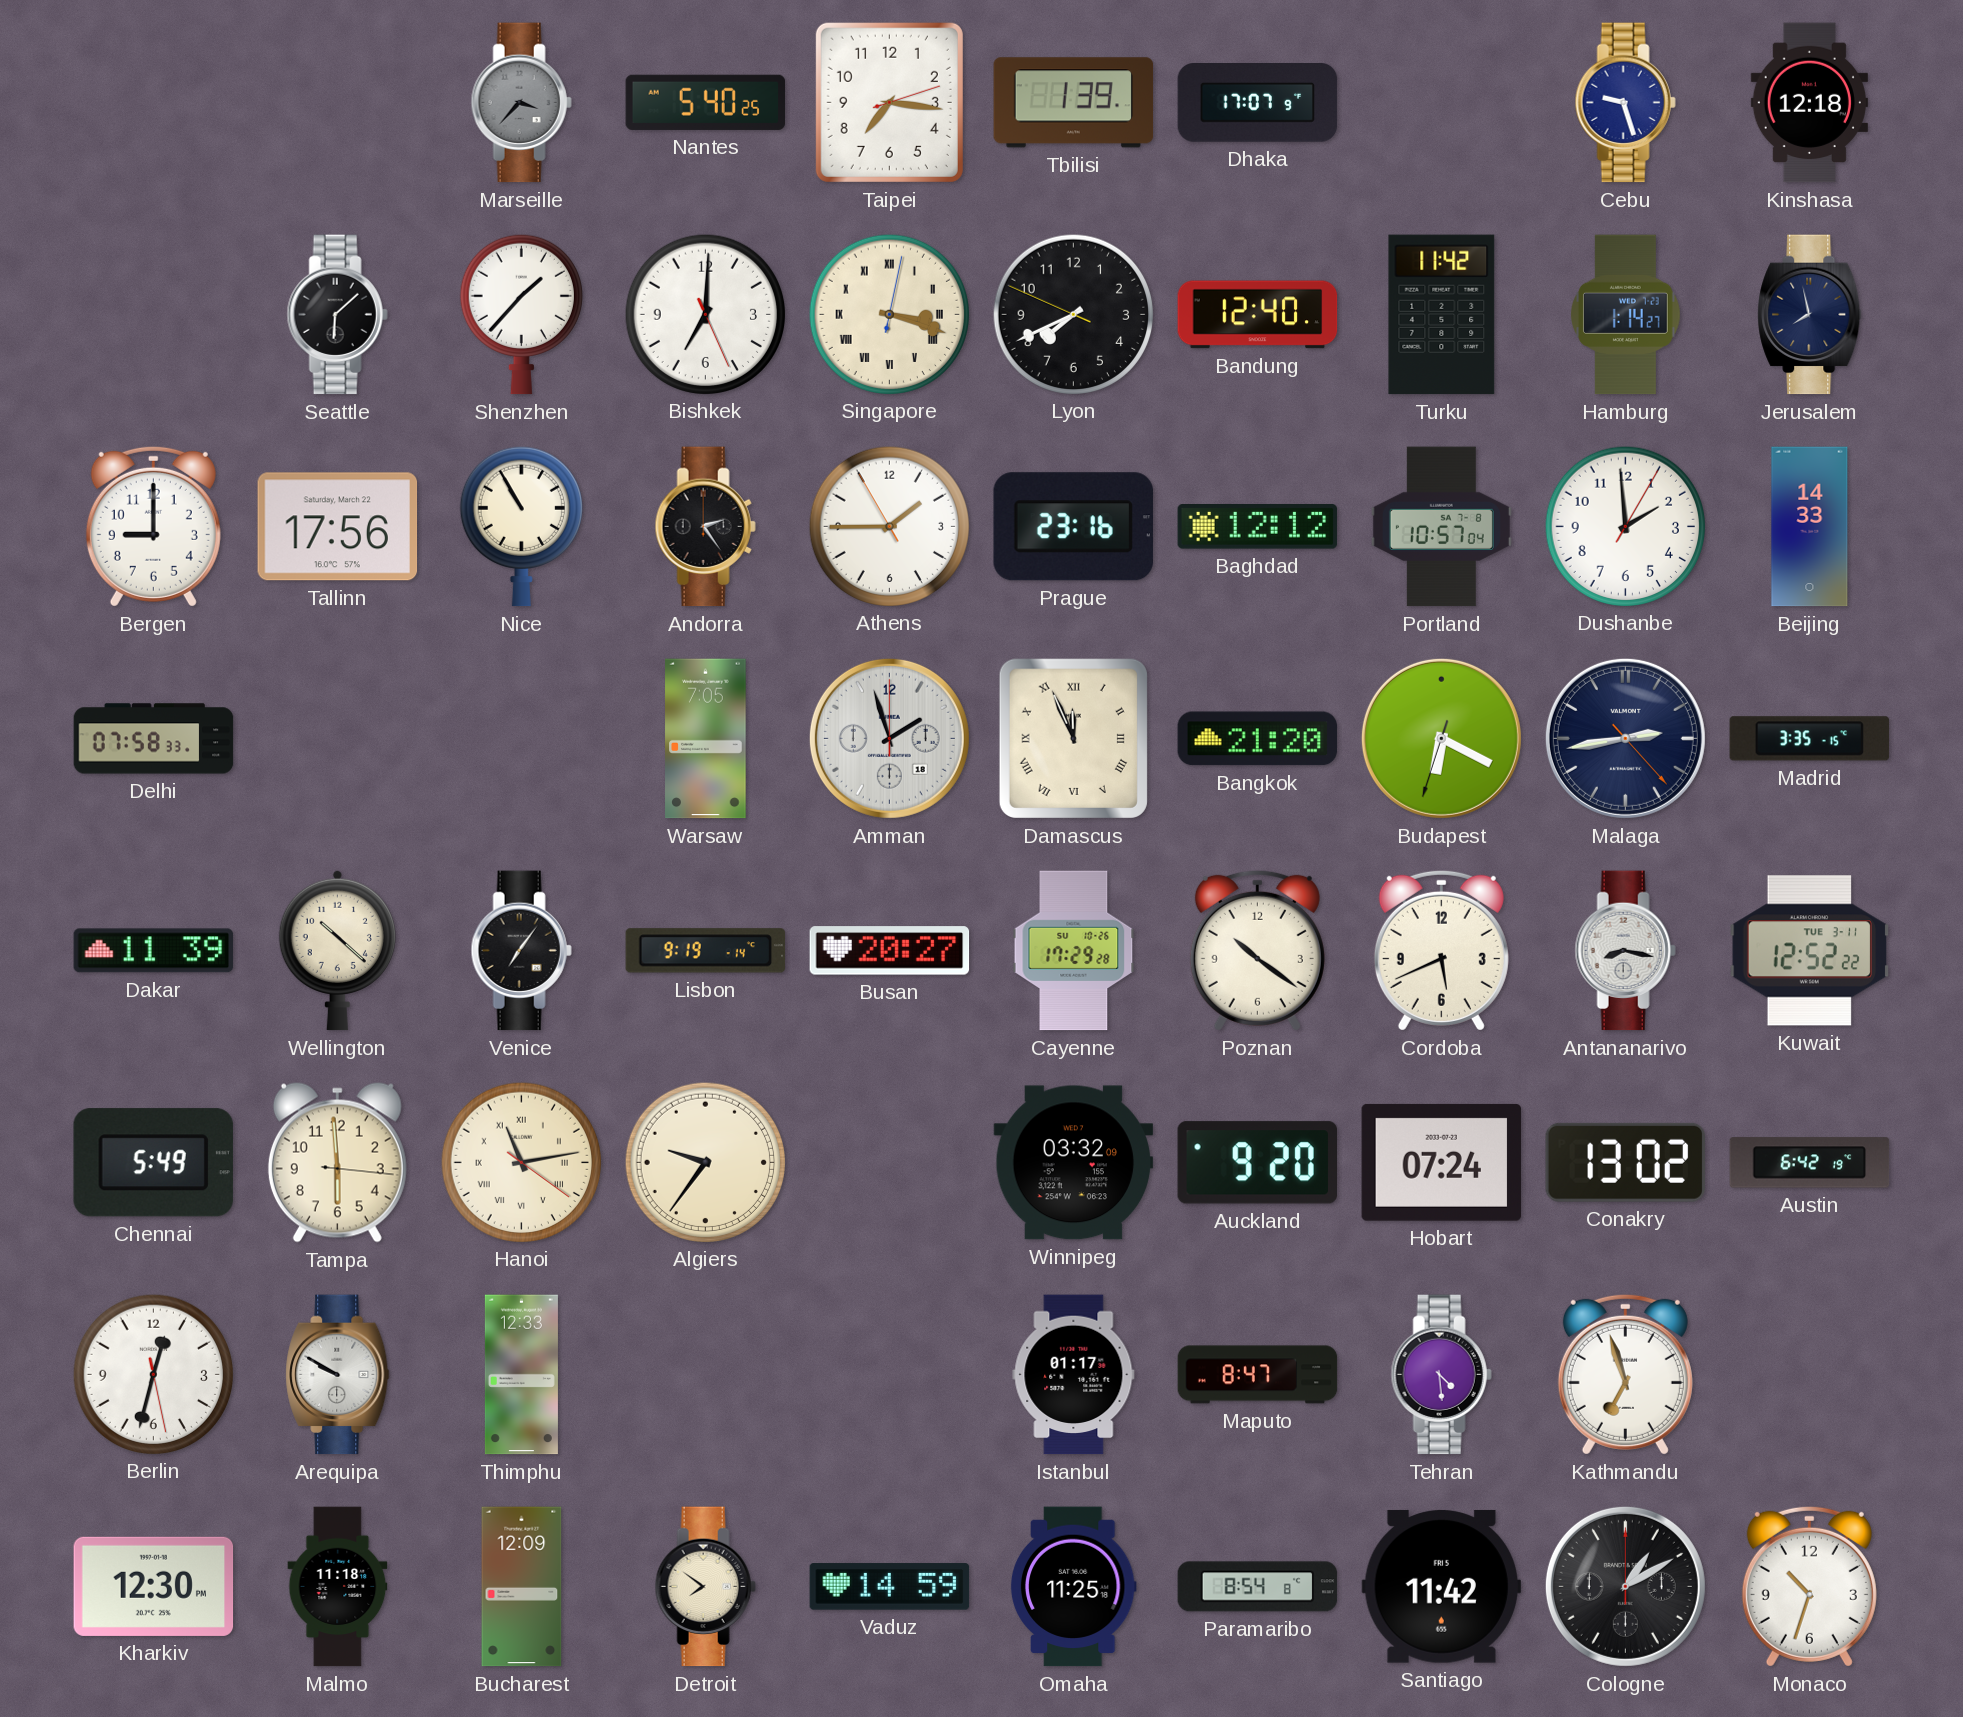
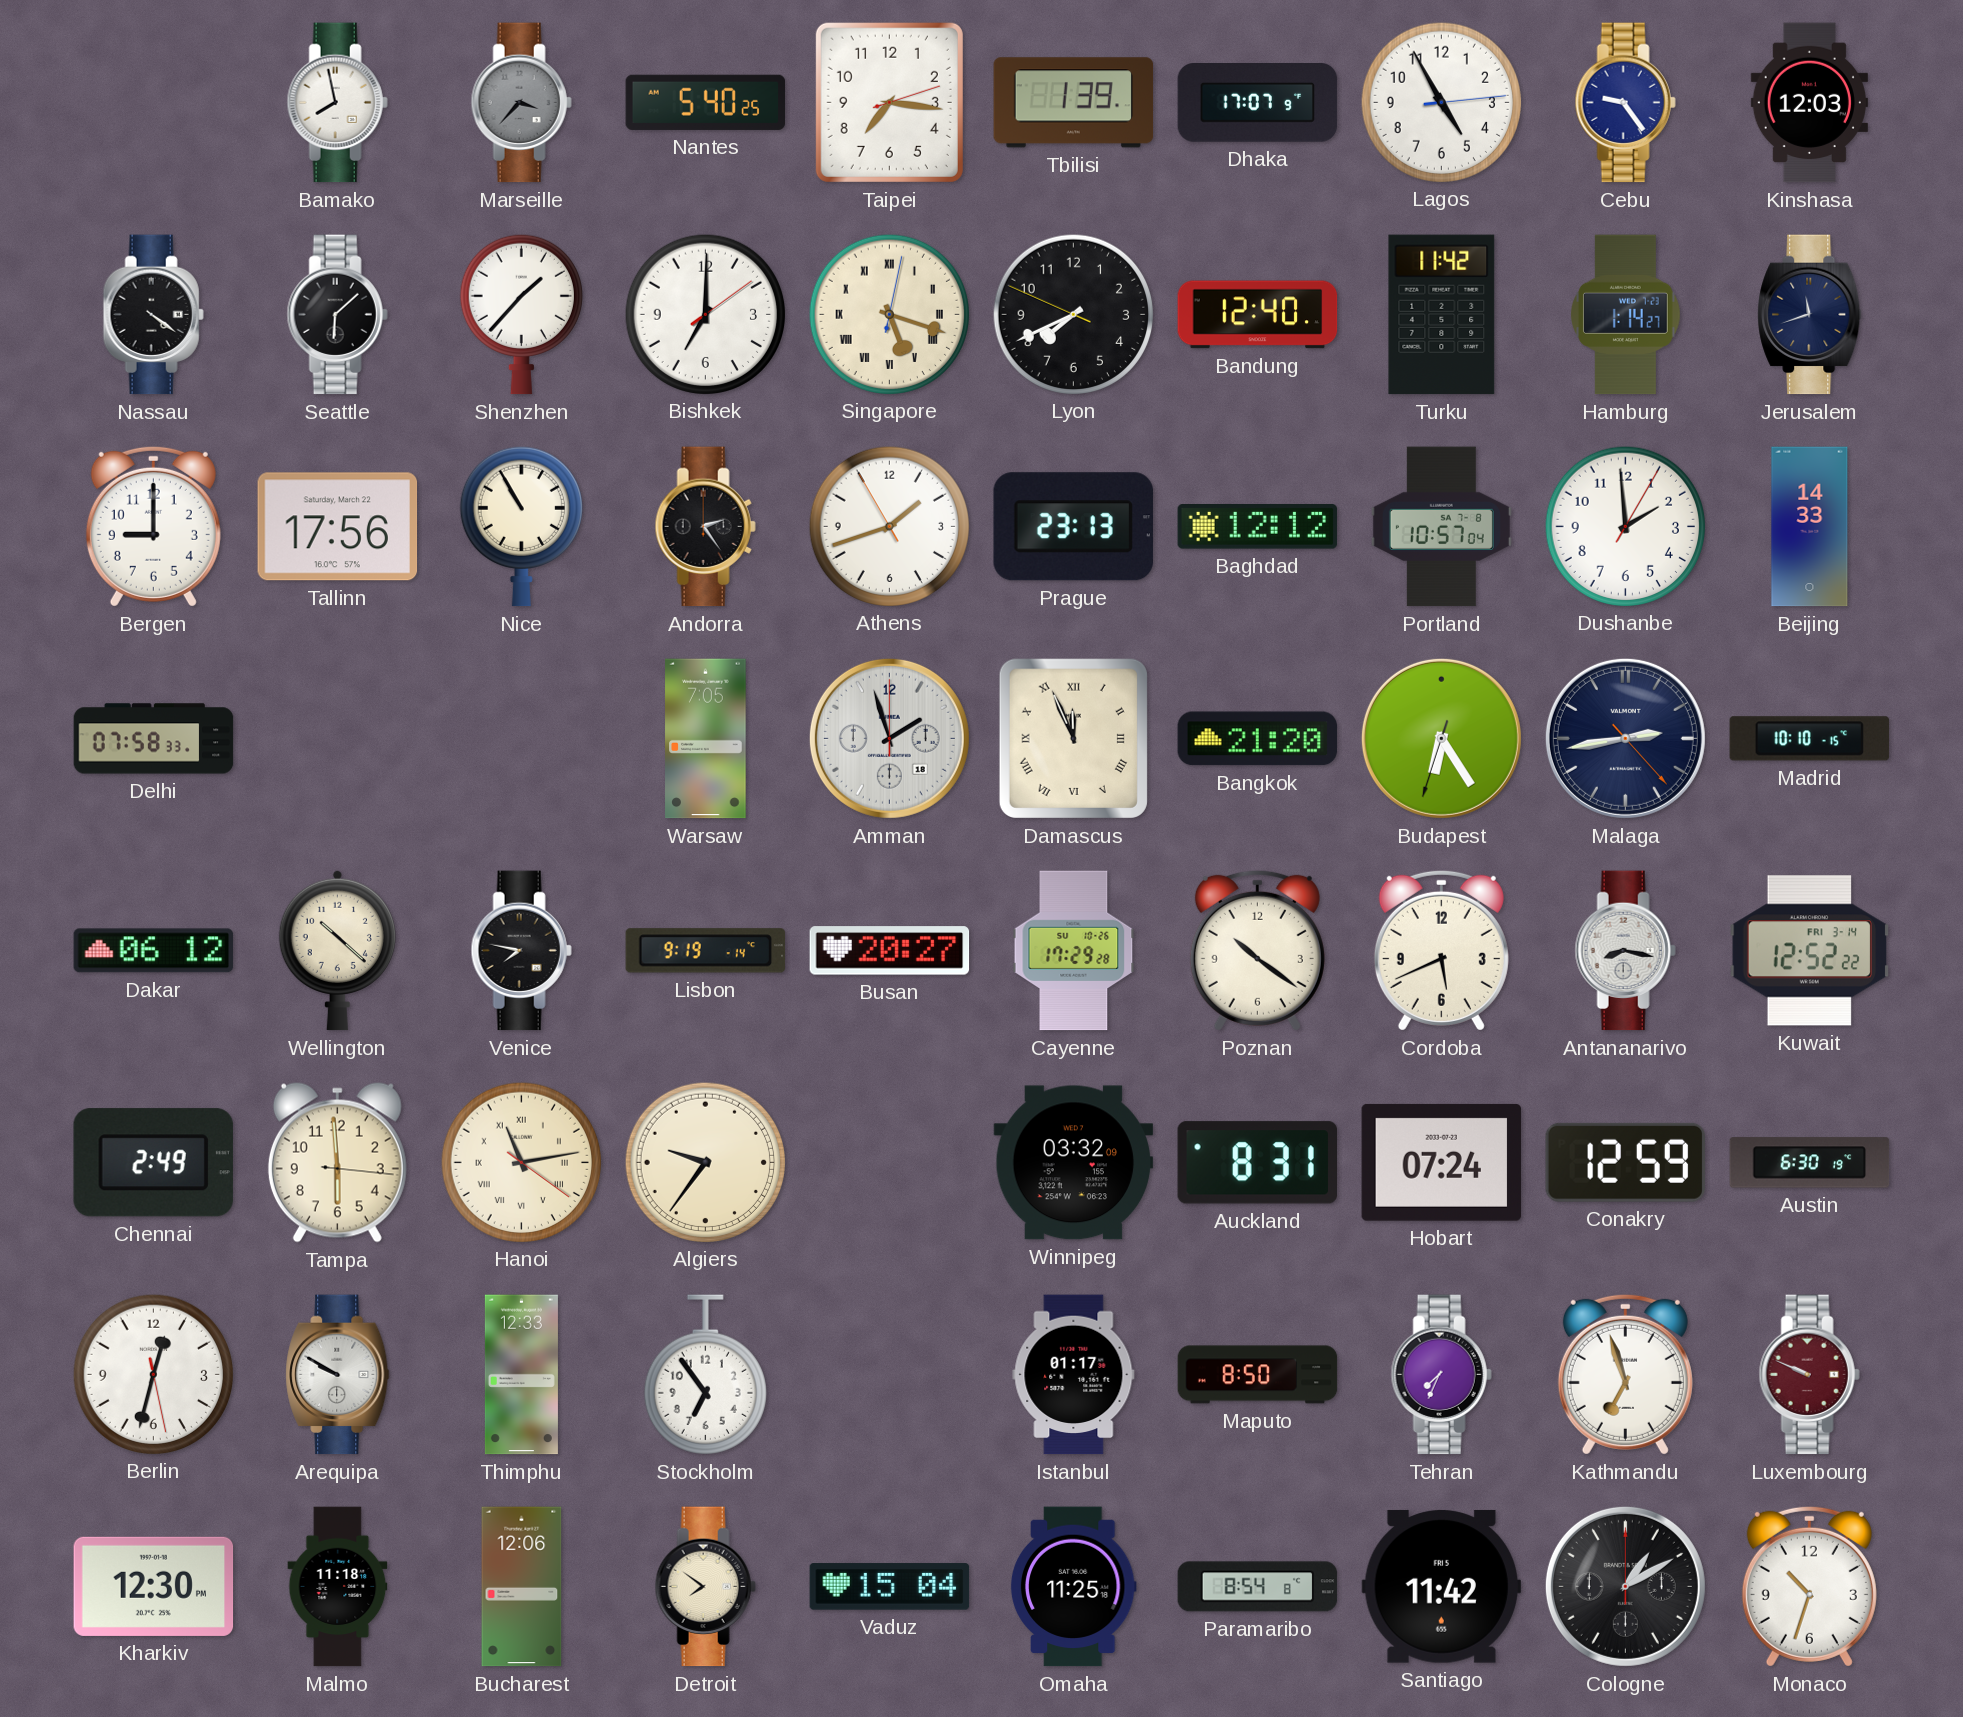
Bamako: none -> 7:58 (337, 103)
Lagos: none -> 4:55 (1441, 102)
Cebu: 9:27 -> 9:24 (1625, 103)
Kinshasa: 12:18 -> 12:03 (1809, 103)
Nassau: none -> 4:21 (153, 315)
Bishkek: 7:00:26 -> 7:00:09 (705, 314)
Singapore: 3:18 -> 5:18 (889, 314)
Jerusalem: 7:58 -> 11:42 (1810, 315)
Athens: 1:44 -> 1:41 (889, 526)
Prague: 23:16 -> 23:13 (1073, 527)
Budapest: 6:19 -> 6:24 (1441, 738)
Madrid: 3:35 -> 10:10 (1810, 739)
Dakar: 11:39 -> 06:12 (154, 951)
Venice: 7:06 -> 7:47 (521, 951)
Kuwait date: TUE 3-11 -> FRI 3-14 (1810, 951)
Chennai: 5:49 -> 2:49 (153, 1163)
Auckland: 9:20 -> 8:31 (1257, 1163)
Conakry: 13:02 -> 12:59 (1625, 1162)
Austin: 6:42 -> 6:30 (1810, 1163)
Stockholm: none -> 6:54 (705, 1375)
Maputo: 8:47 -> 8:50 (1258, 1375)
Tehran: 4:29 -> 7:34 (1441, 1375)
Luxembourg: none -> 9:49 (1809, 1375)
Bucharest: 12:09 -> 12:06 (522, 1587)
Vaduz: 14:59 -> 15:04 (890, 1587)
